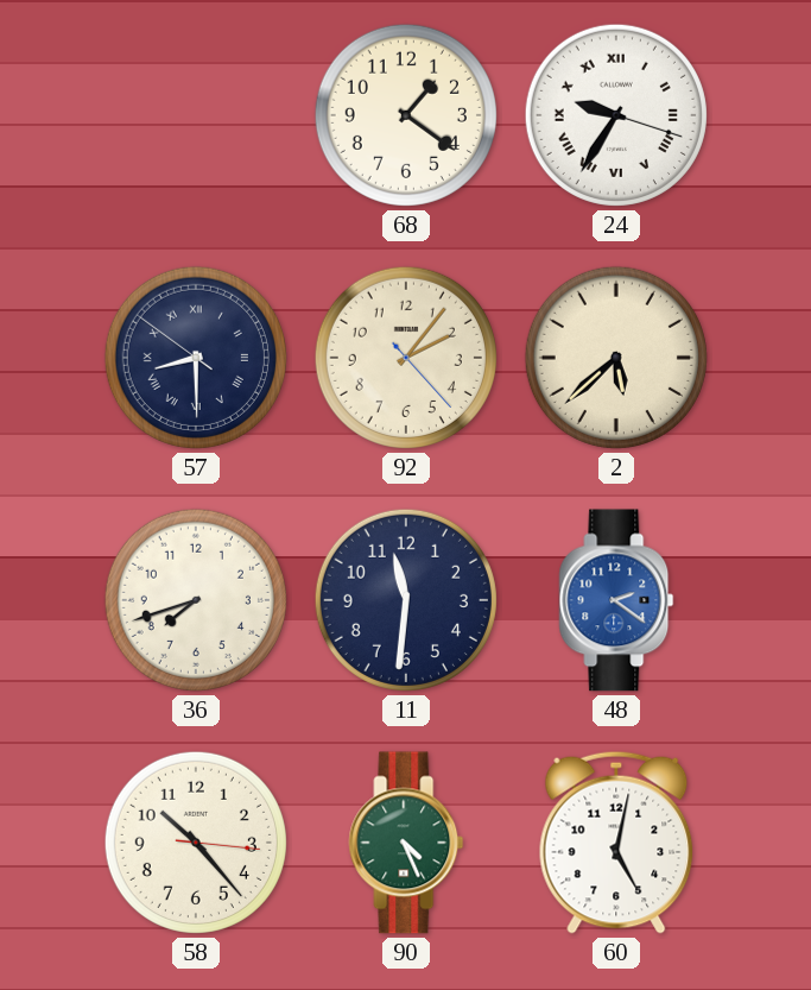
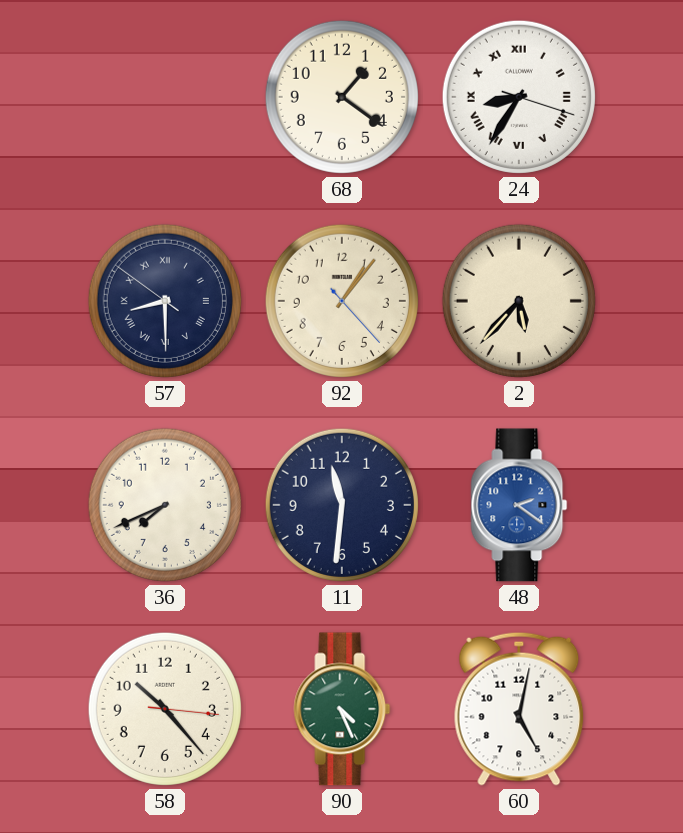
24: 9:35 -> 8:35 (519, 97)
92: 2:06 -> 1:06 (342, 301)
2: 5:38 -> 5:37 (519, 301)
36: 7:42 -> 7:41 (165, 505)
